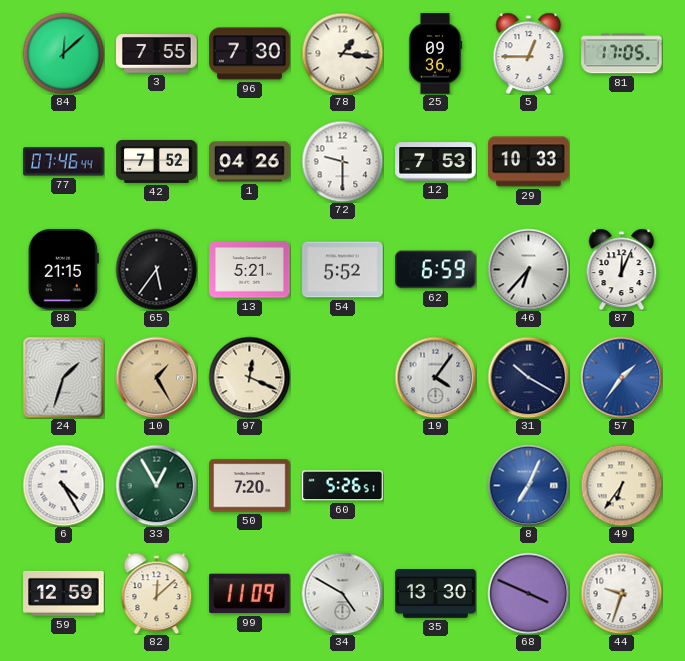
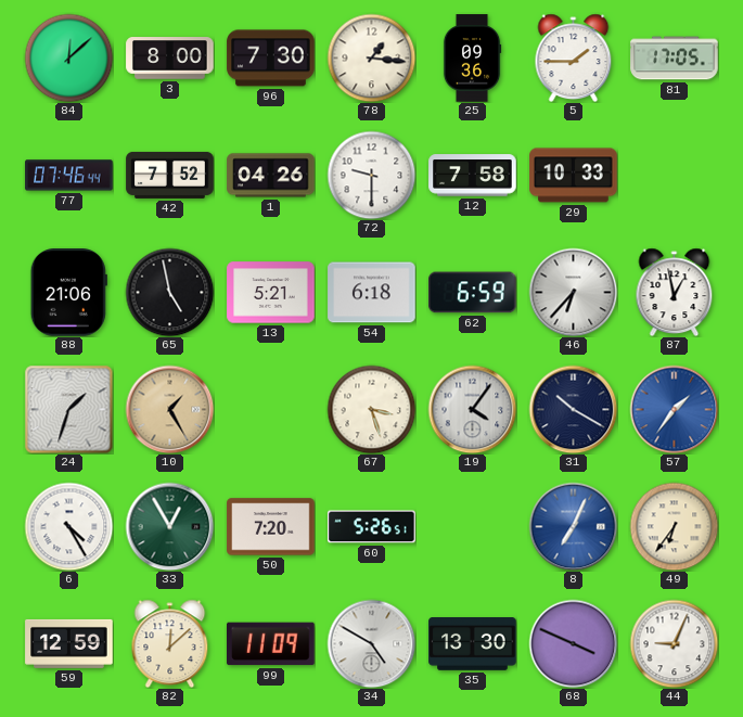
3: 7:55 -> 8:00 (170, 59)
5: 12:45 -> 1:45 (574, 57)
12: 7:53 -> 7:58 (473, 176)
88: 21:15 -> 21:06 (68, 293)
65: 5:36 -> 4:58 (169, 292)
54: 5:52 -> 6:18 (372, 293)
87: 12:04 -> 12:58 (675, 292)
97: 12:19 -> none (249, 377)
67: none -> 3:27 (371, 409)
44: 9:33 -> 9:04 (674, 643)
